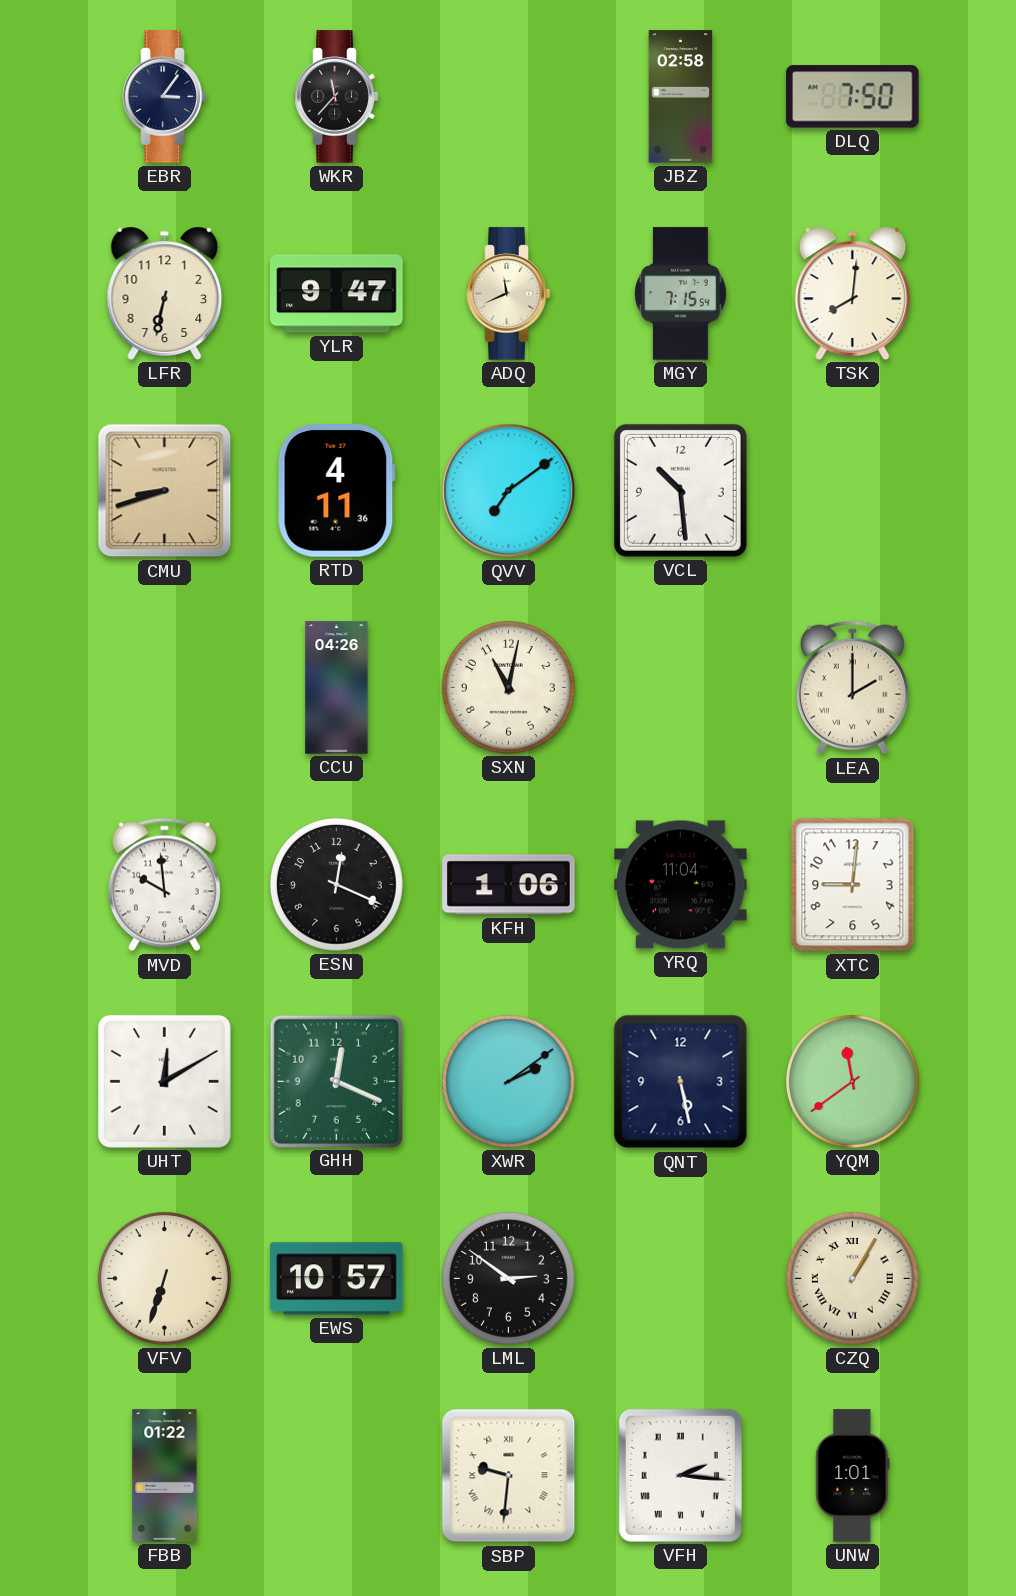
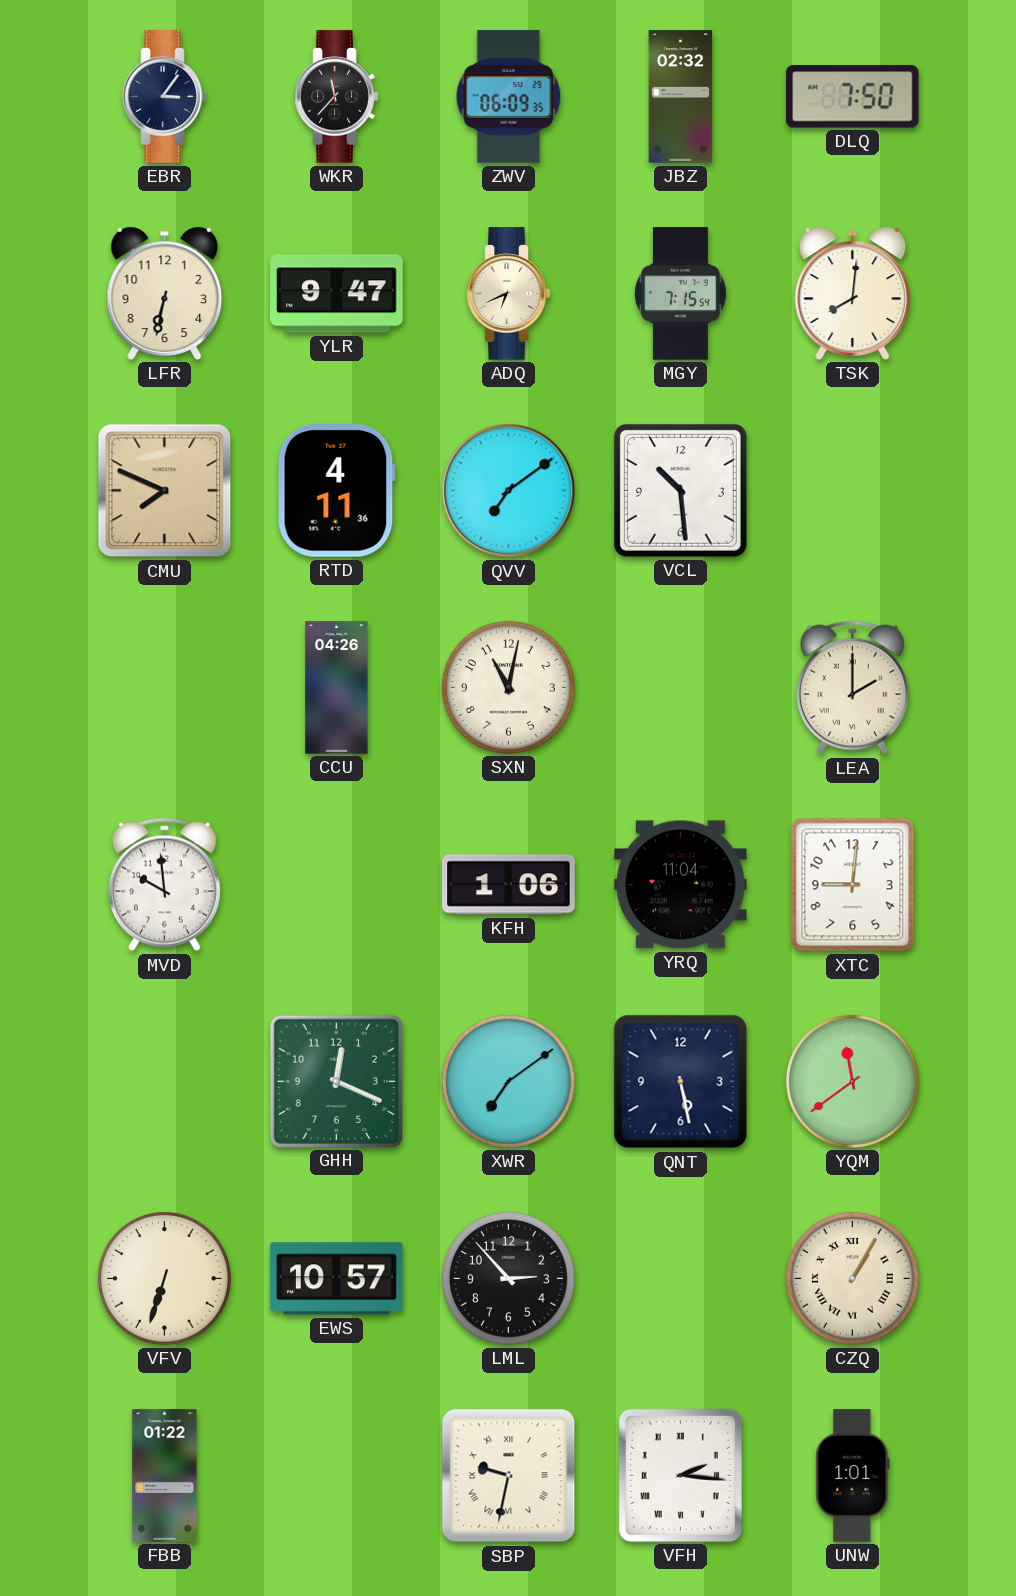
ZWV: none -> 06:09 (509, 97)
JBZ: 02:58 -> 02:32 (681, 97)
ADQ: 11:41 -> 6:41 (509, 294)
CMU: 8:42 -> 7:49 (165, 491)
ESN: 12:19 -> none (336, 884)
UHT: 12:10 -> none (164, 1081)
XWR: 2:09 -> 7:09 (508, 1081)
LML: 2:51 -> 2:53 (508, 1278)
SBP: 9:31 -> 9:32 (509, 1476)
